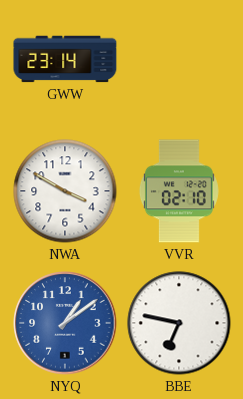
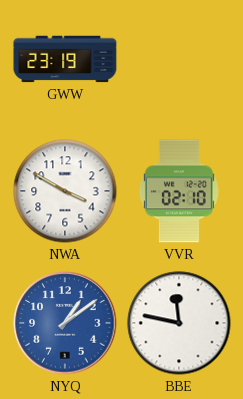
GWW: 23:14 -> 23:19 (65, 59)
BBE: 6:47 -> 11:47 (179, 323)
